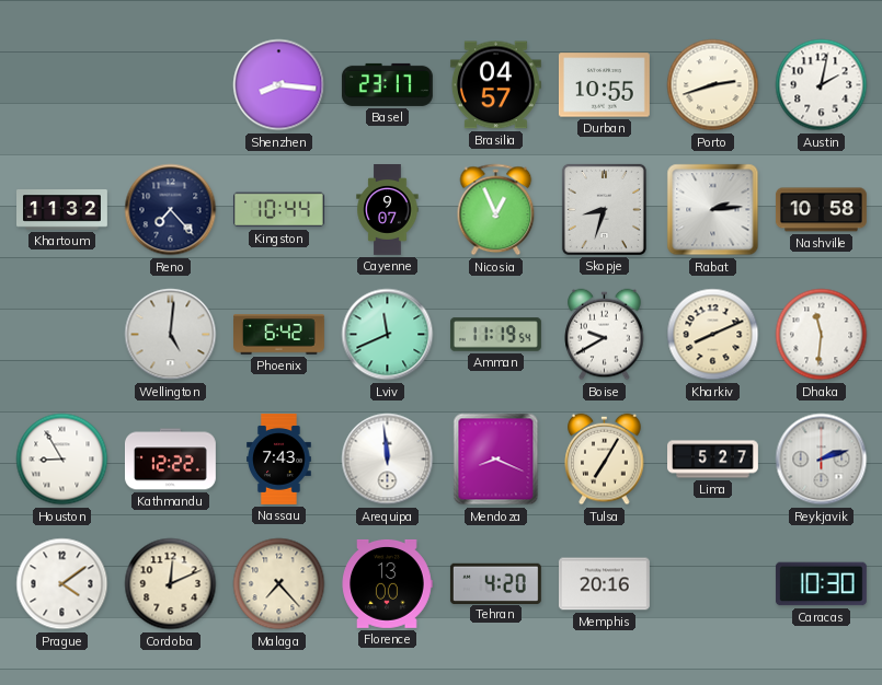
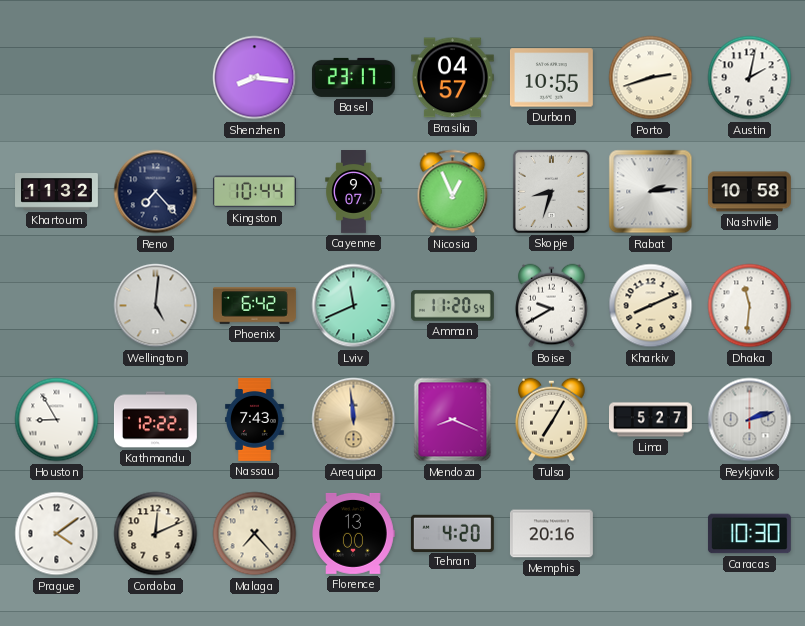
Amman: 11:19 -> 11:20 (452, 306)
Arequipa dial: white -> champagne (354, 420)
